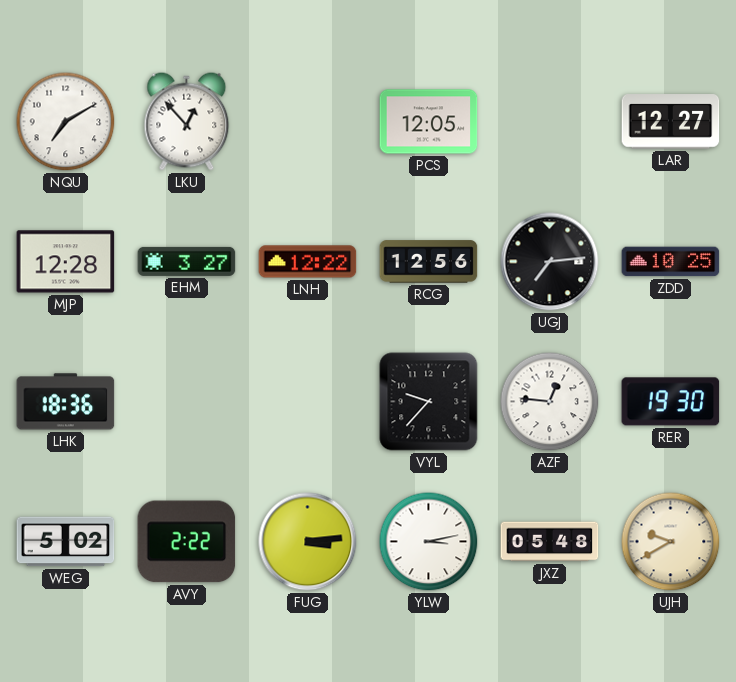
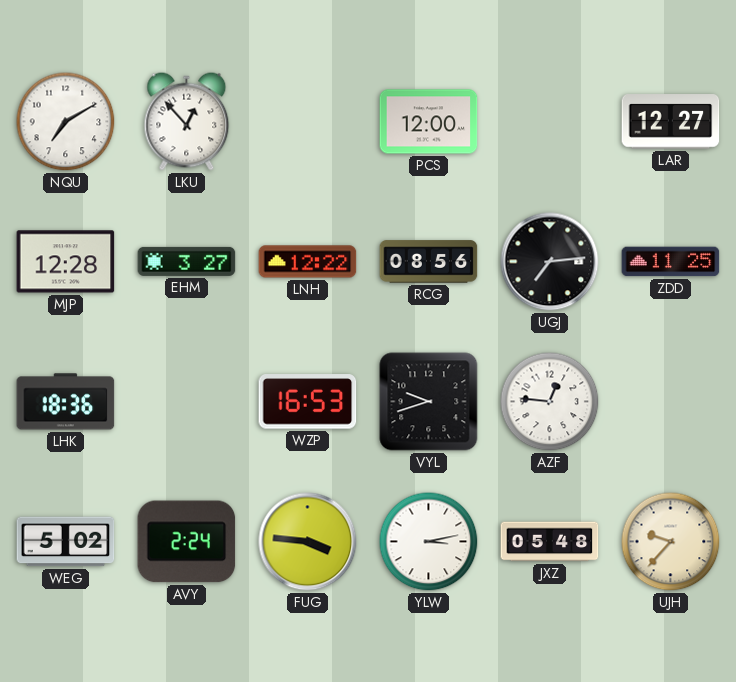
PCS: 12:05 -> 12:00 (429, 122)
RCG: 12:56 -> 08:56 (429, 262)
ZDD: 10:25 -> 11:25 (671, 262)
WZP: none -> 16:53 (308, 402)
VYL: 9:37 -> 9:42 (429, 402)
RER: 19:30 -> none (671, 402)
AVY: 2:22 -> 2:24 (187, 542)
FUG: 3:14 -> 3:46 (308, 542)
UJH: 9:40 -> 9:37 (671, 542)
